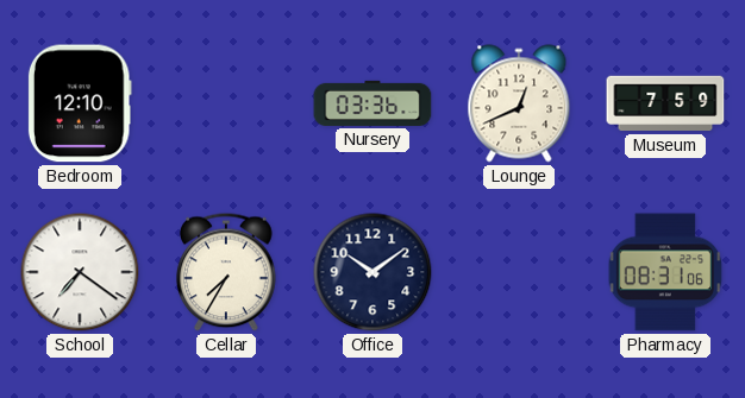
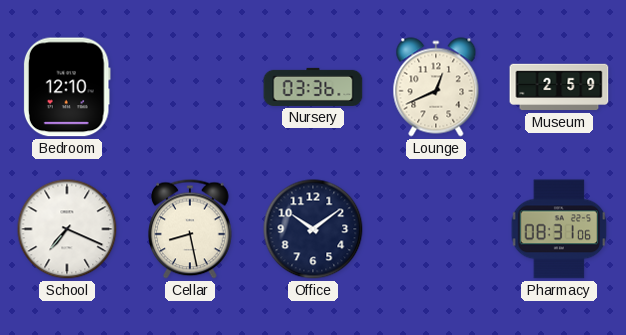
Museum: 7:59 -> 2:59 (559, 87)
School: 7:21 -> 7:19 (67, 229)
Cellar: 7:35 -> 8:28 (191, 229)
